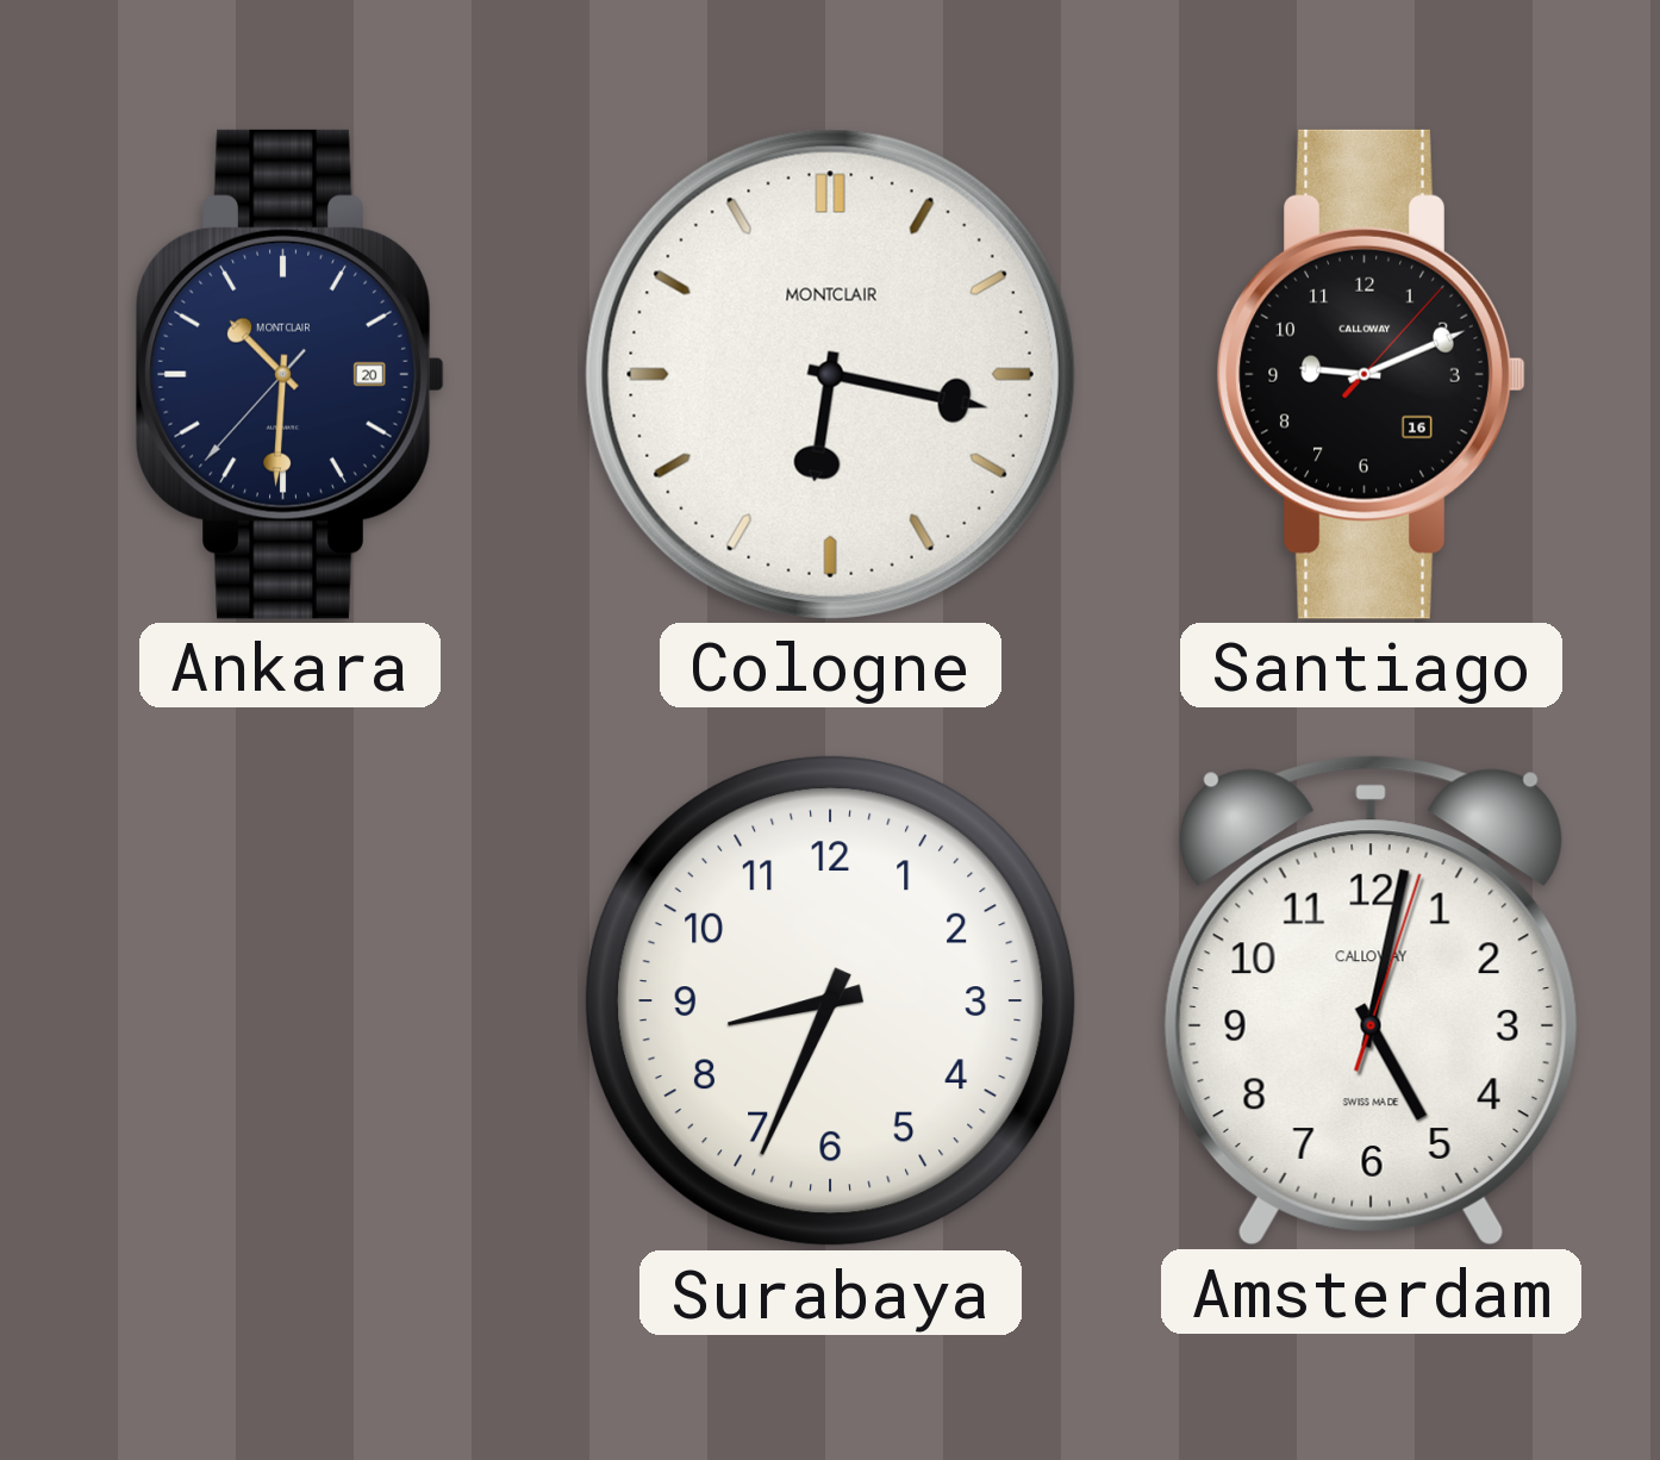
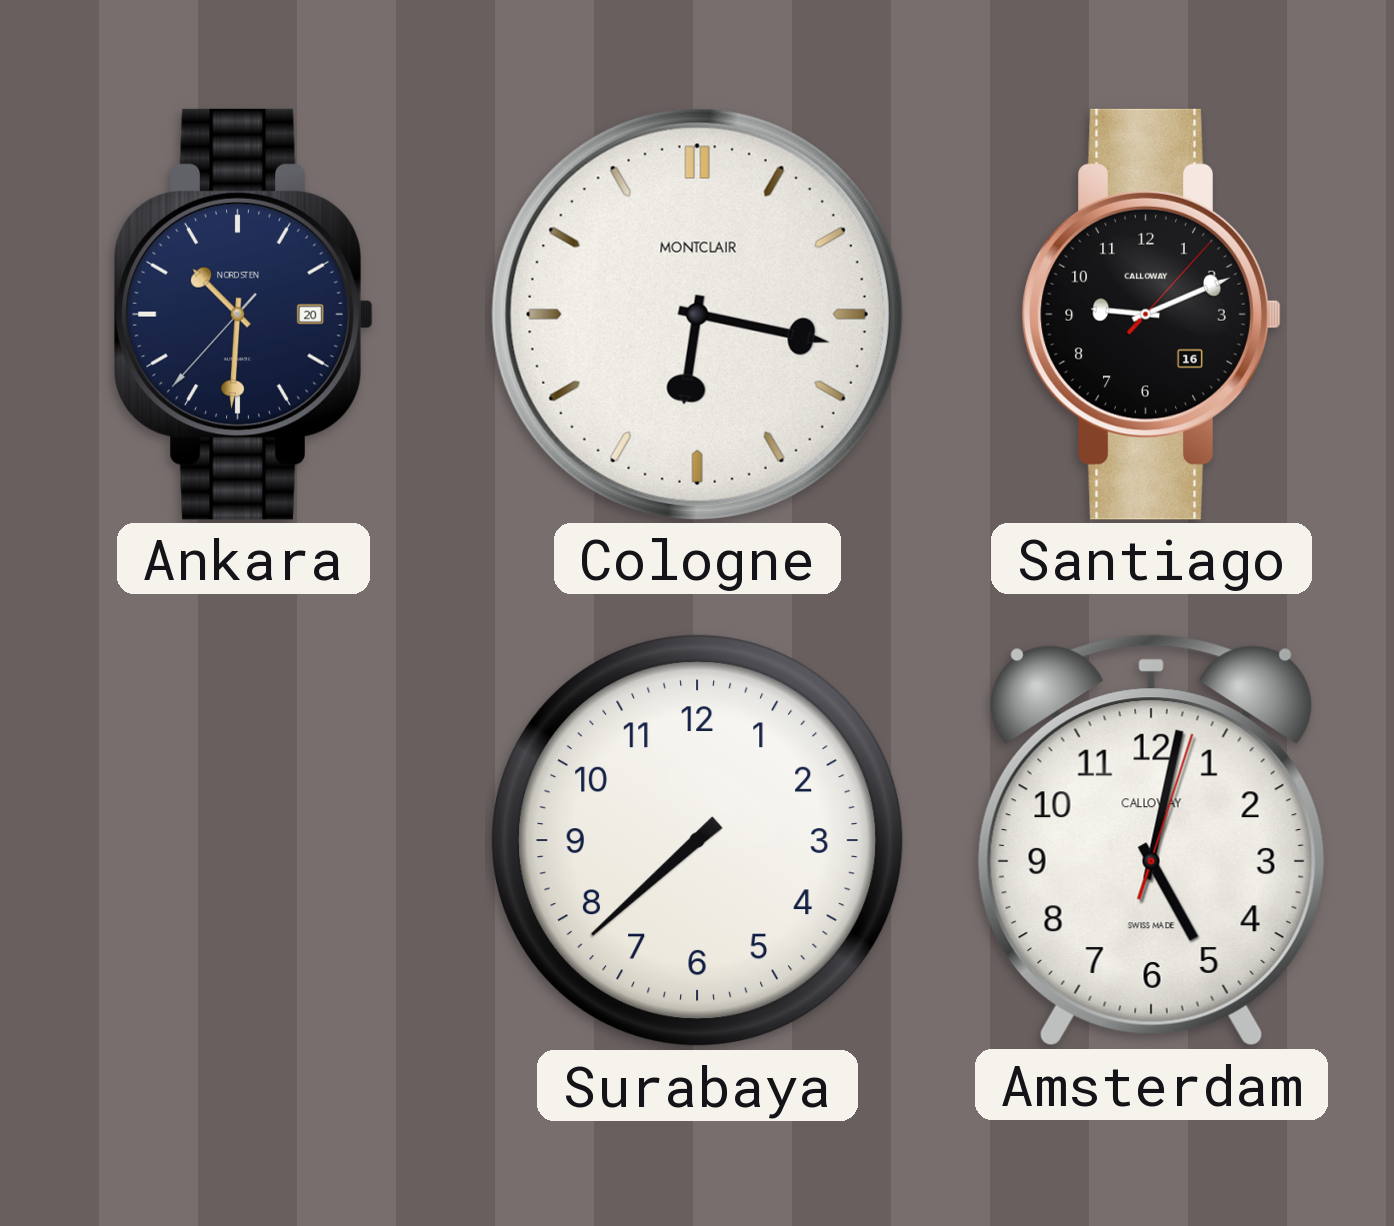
Ankara brand: MONTCLAIR -> NORDSTEN (243, 314)
Surabaya: 8:34 -> 7:38 (698, 841)
